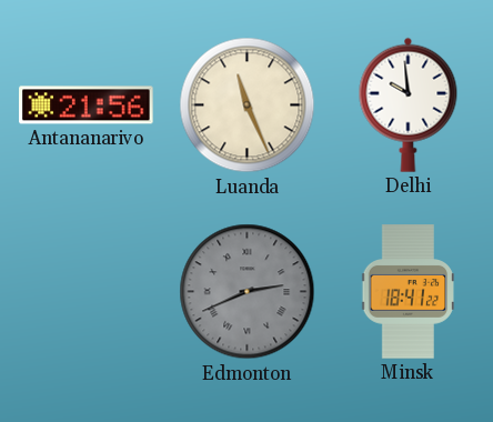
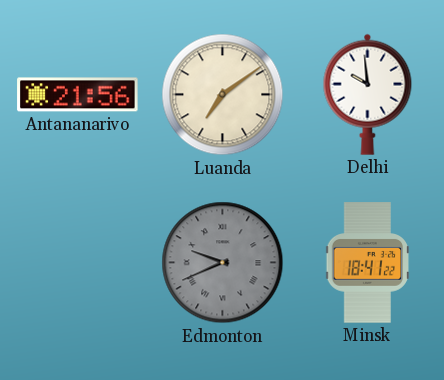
Luanda: 11:26 -> 7:09 (223, 95)
Edmonton: 2:41 -> 9:41 (223, 263)
